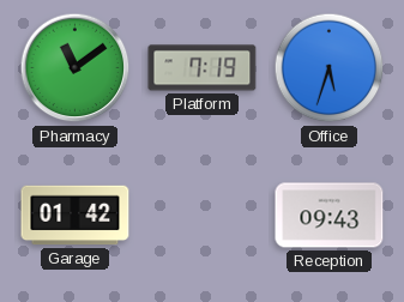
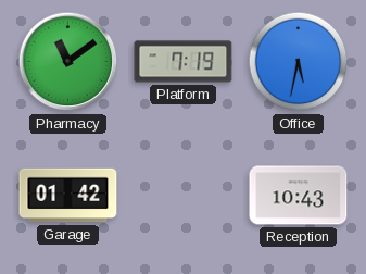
Office: 5:33 -> 5:32 (299, 62)
Reception: 09:43 -> 10:43 (299, 196)
